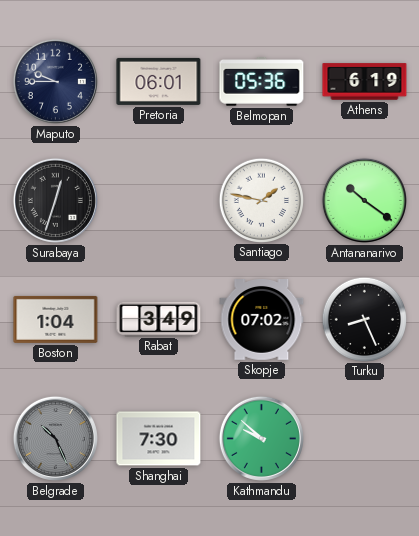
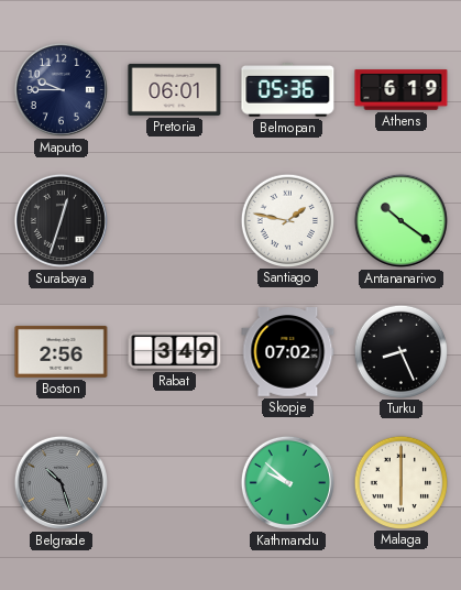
Boston: 1:04 -> 2:56 (62, 351)
Belgrade: 10:26 -> 10:27 (61, 482)
Shanghai: 7:30 -> none (159, 439)
Malaga: none -> 6:00 (400, 482)
